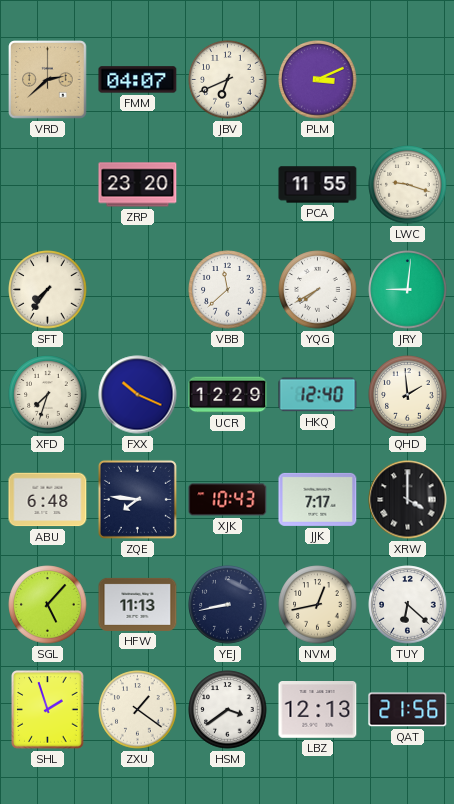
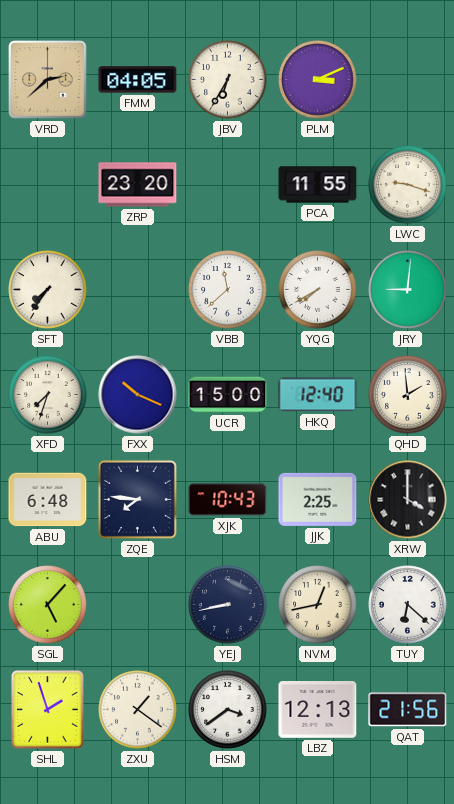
FMM: 04:07 -> 04:05 (138, 80)
JBV: 6:41 -> 6:35 (228, 80)
UCR: 12:29 -> 15:00 (228, 395)
JJK: 7:17 -> 2:25 (318, 499)
HFW: 11:13 -> none (138, 604)
